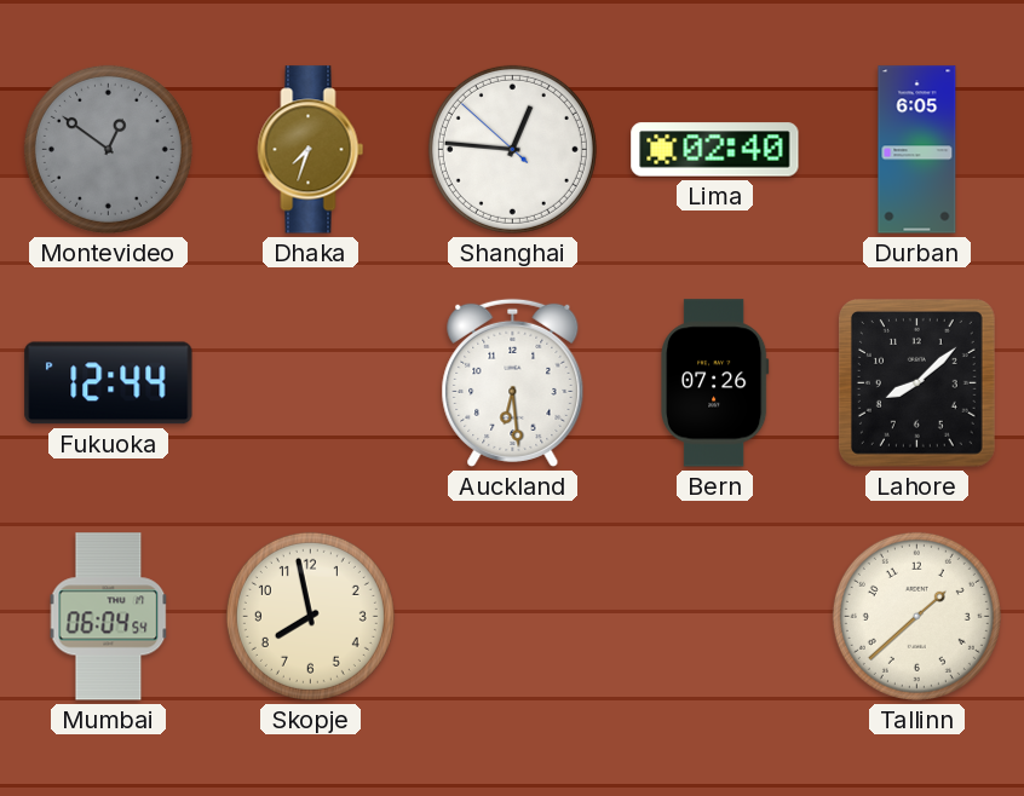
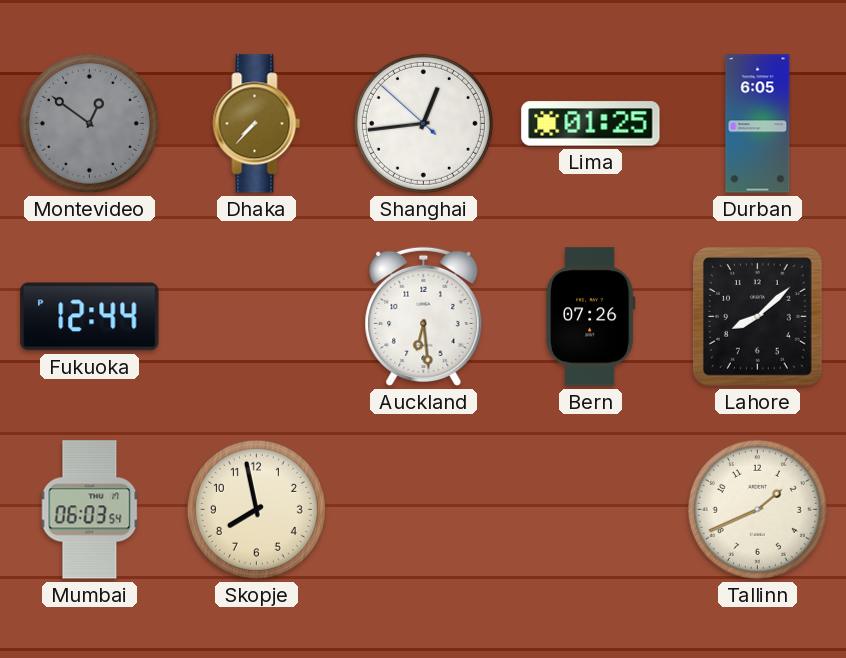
Dhaka: 7:33 -> 7:37 (257, 124)
Shanghai: 12:45 -> 12:43 (423, 123)
Lima: 02:40 -> 01:25 (591, 124)
Mumbai: 06:04 -> 06:03 (90, 510)
Tallinn: 1:38 -> 1:41 (757, 509)
